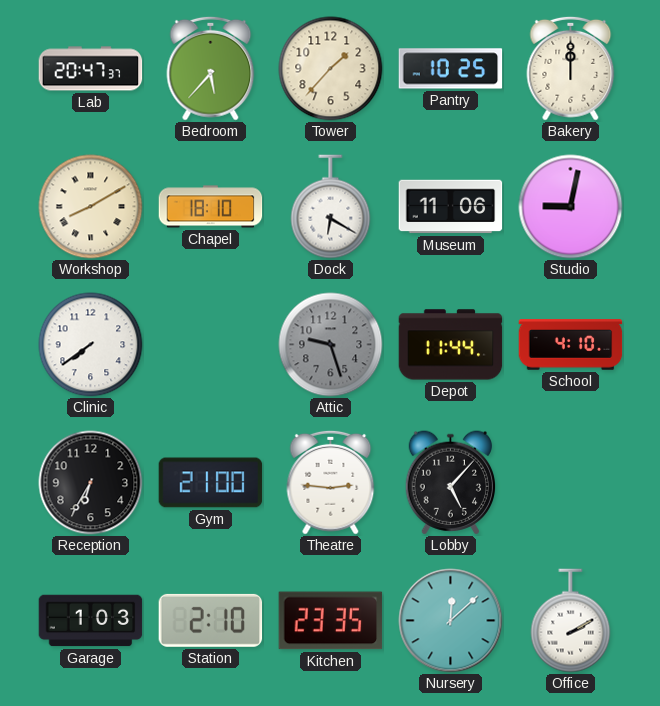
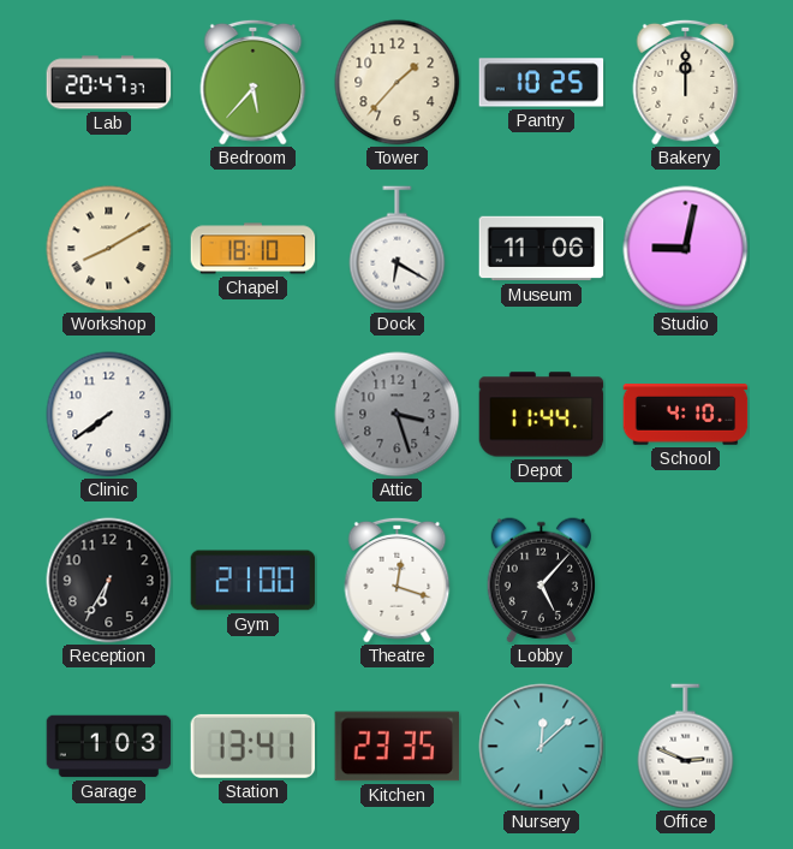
Attic: 9:27 -> 3:27 (398, 415)
Theatre: 2:46 -> 12:18 (398, 580)
Station: 2:10 -> 13:41 (254, 746)
Office: 2:10 -> 2:49 (686, 747)
